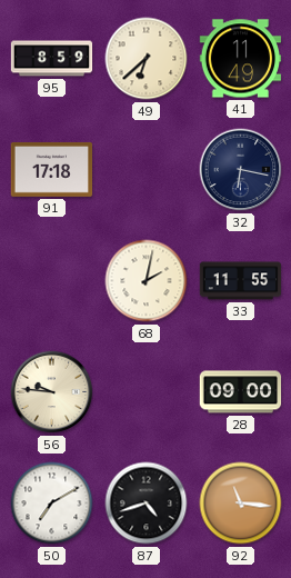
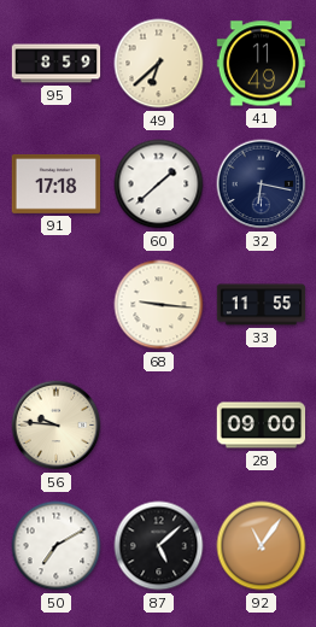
60: none -> 1:38 (159, 184)
68: 2:02 -> 9:16 (159, 305)
87: 4:42 -> 5:08 (159, 546)
92: 11:16 -> 11:06 (262, 546)
